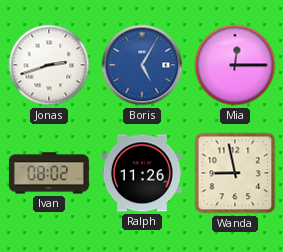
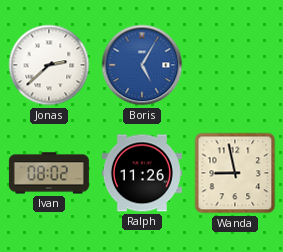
Jonas: 2:42 -> 2:38 (49, 65)
Mia: 12:15 -> none (235, 65)
